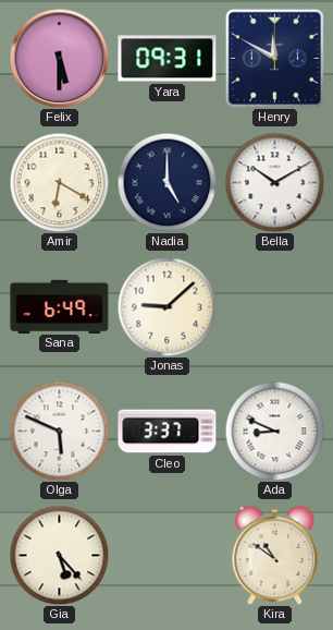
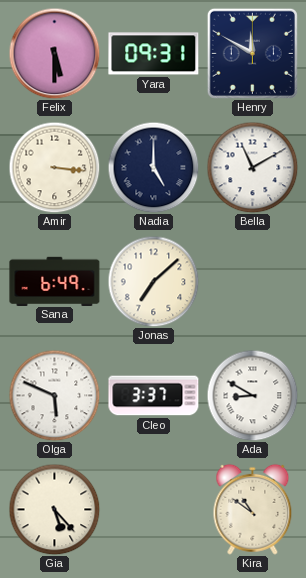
Amir: 6:20 -> 3:16 (54, 167)
Bella: 10:10 -> 11:10 (252, 167)
Jonas: 9:08 -> 7:08 (153, 281)
Ada: 8:49 -> 8:50 (252, 395)
